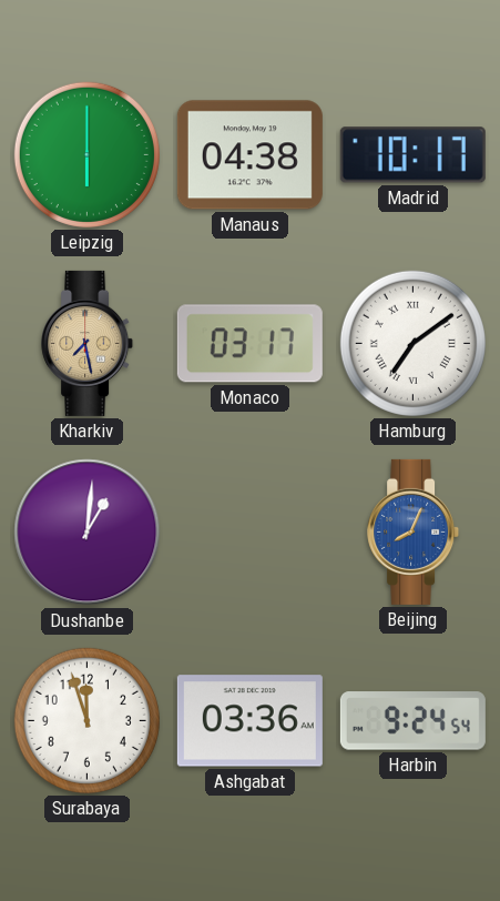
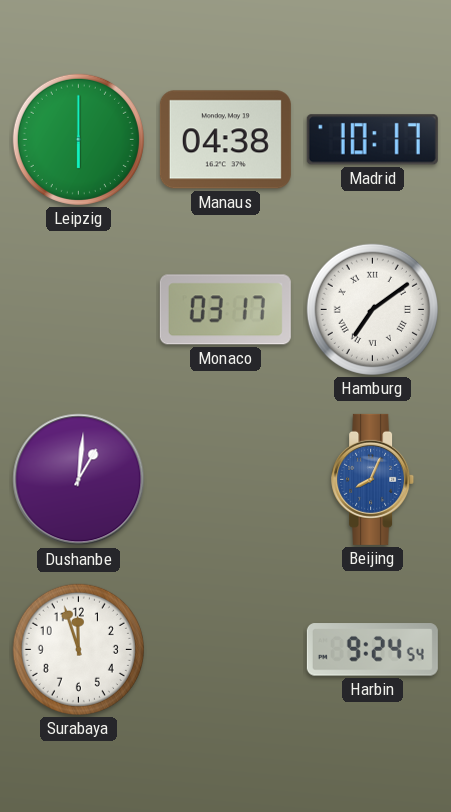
Kharkiv: 7:28 -> none (88, 343)
Ashgabat: 03:36 -> none (249, 721)
